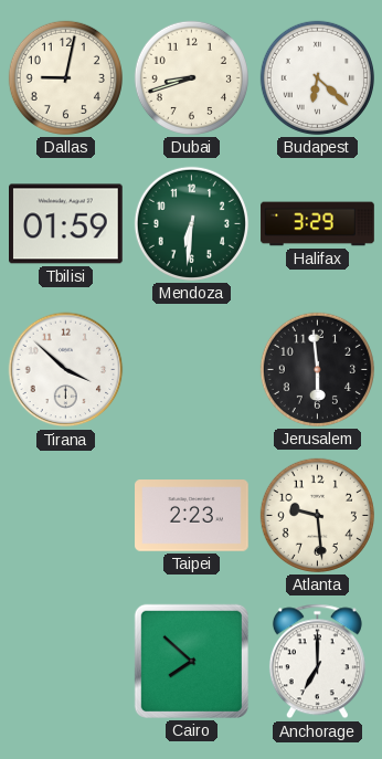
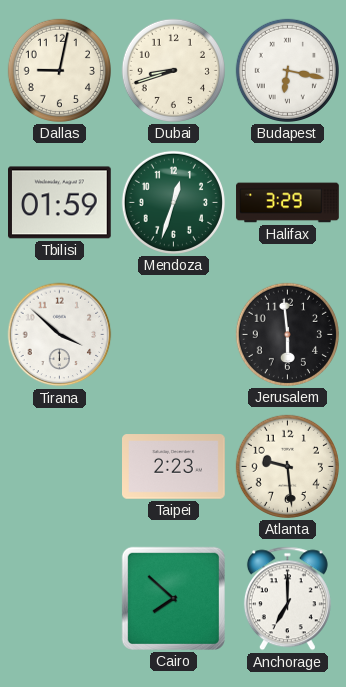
Budapest: 6:22 -> 6:17 (287, 70)
Mendoza: 6:31 -> 12:33 (173, 202)
